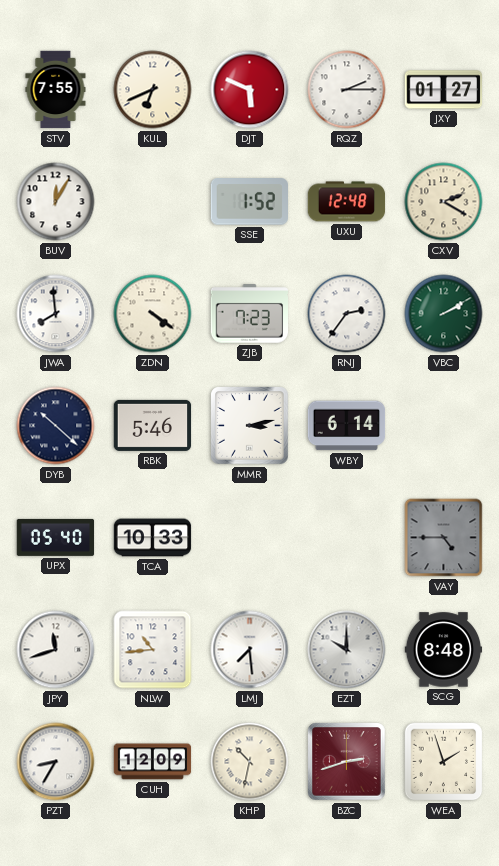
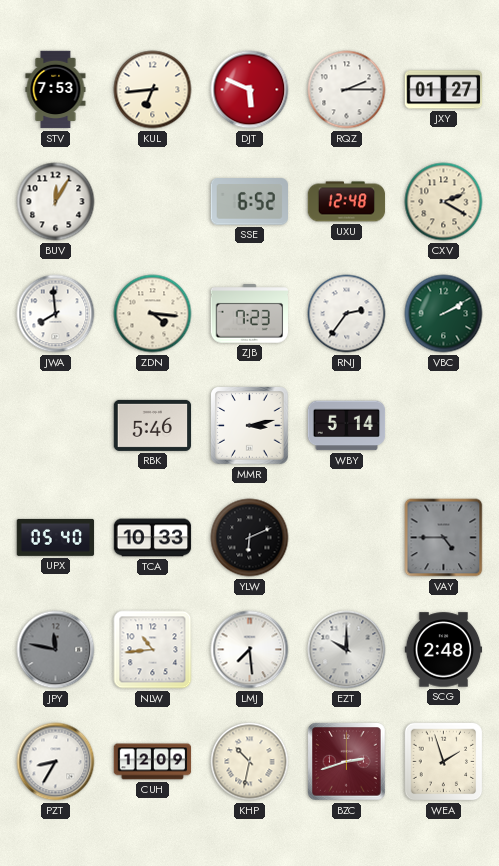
STV: 7:55 -> 7:53 (56, 90)
KUL: 6:41 -> 6:44 (153, 90)
SSE: 1:52 -> 6:52 (249, 202)
ZDN: 4:21 -> 4:16 (153, 314)
DYB: 10:22 -> none (56, 426)
WBY: 6:14 -> 5:14 (347, 426)
YLW: none -> 6:11 (250, 538)
JPY: 11:42 -> 11:47 (56, 650)
JPY dial: white -> grey (56, 650)
SCG: 8:48 -> 2:48 (444, 650)
